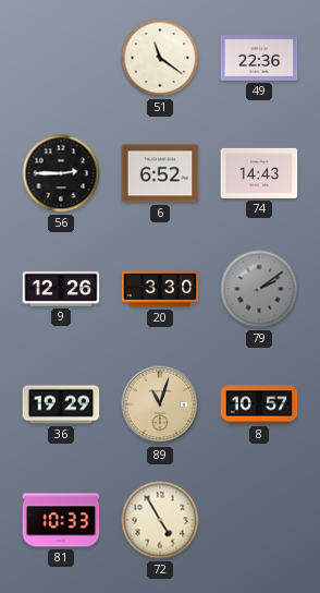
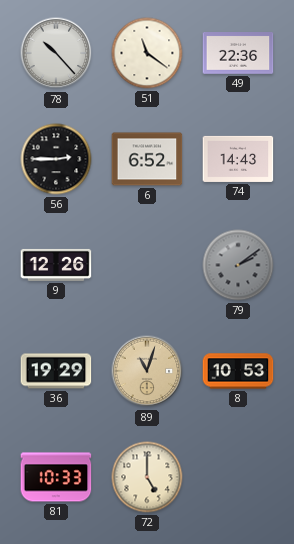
78: none -> 10:23 (56, 53)
20: 3:30 -> none (160, 289)
8: 10:57 -> 10:53 (238, 371)
72: 4:55 -> 5:00 (147, 477)
